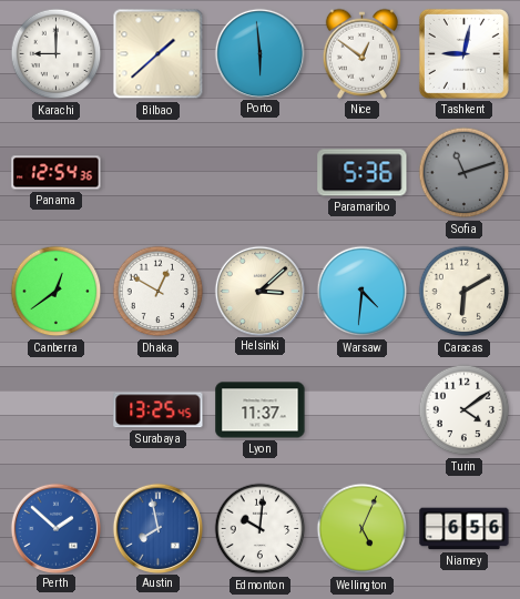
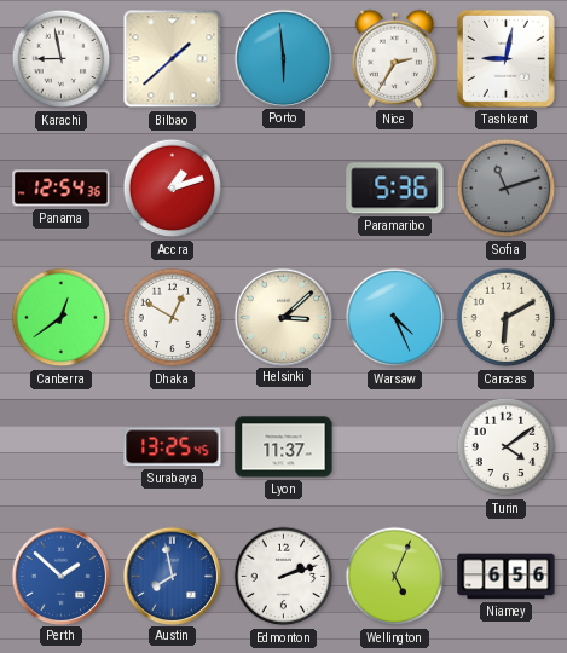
Karachi: 9:00 -> 8:58 (62, 59)
Nice: 12:51 -> 2:35 (394, 58)
Accra: none -> 1:12 (173, 189)
Warsaw: 4:31 -> 4:26 (395, 318)
Edmonton: 10:01 -> 2:12 (284, 577)
